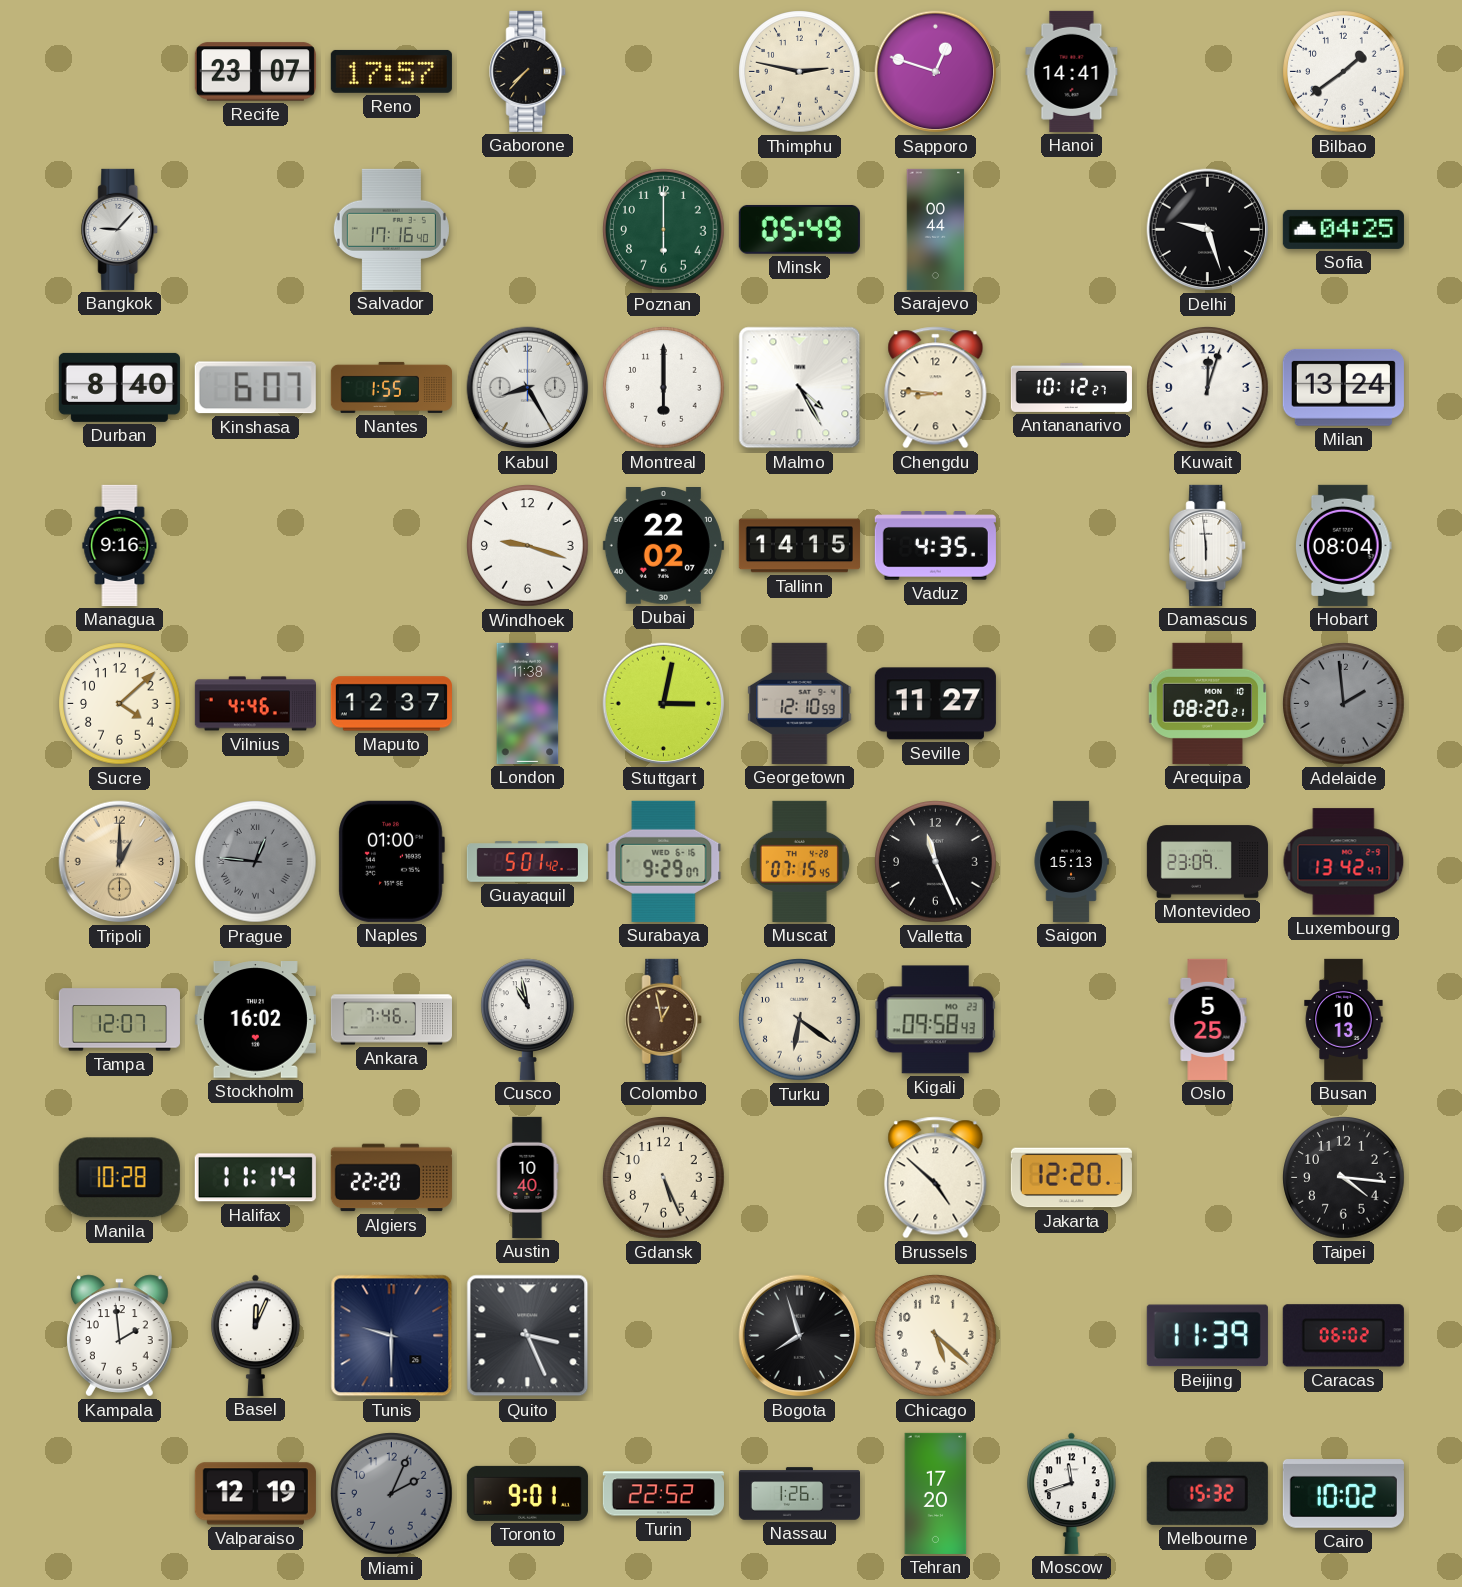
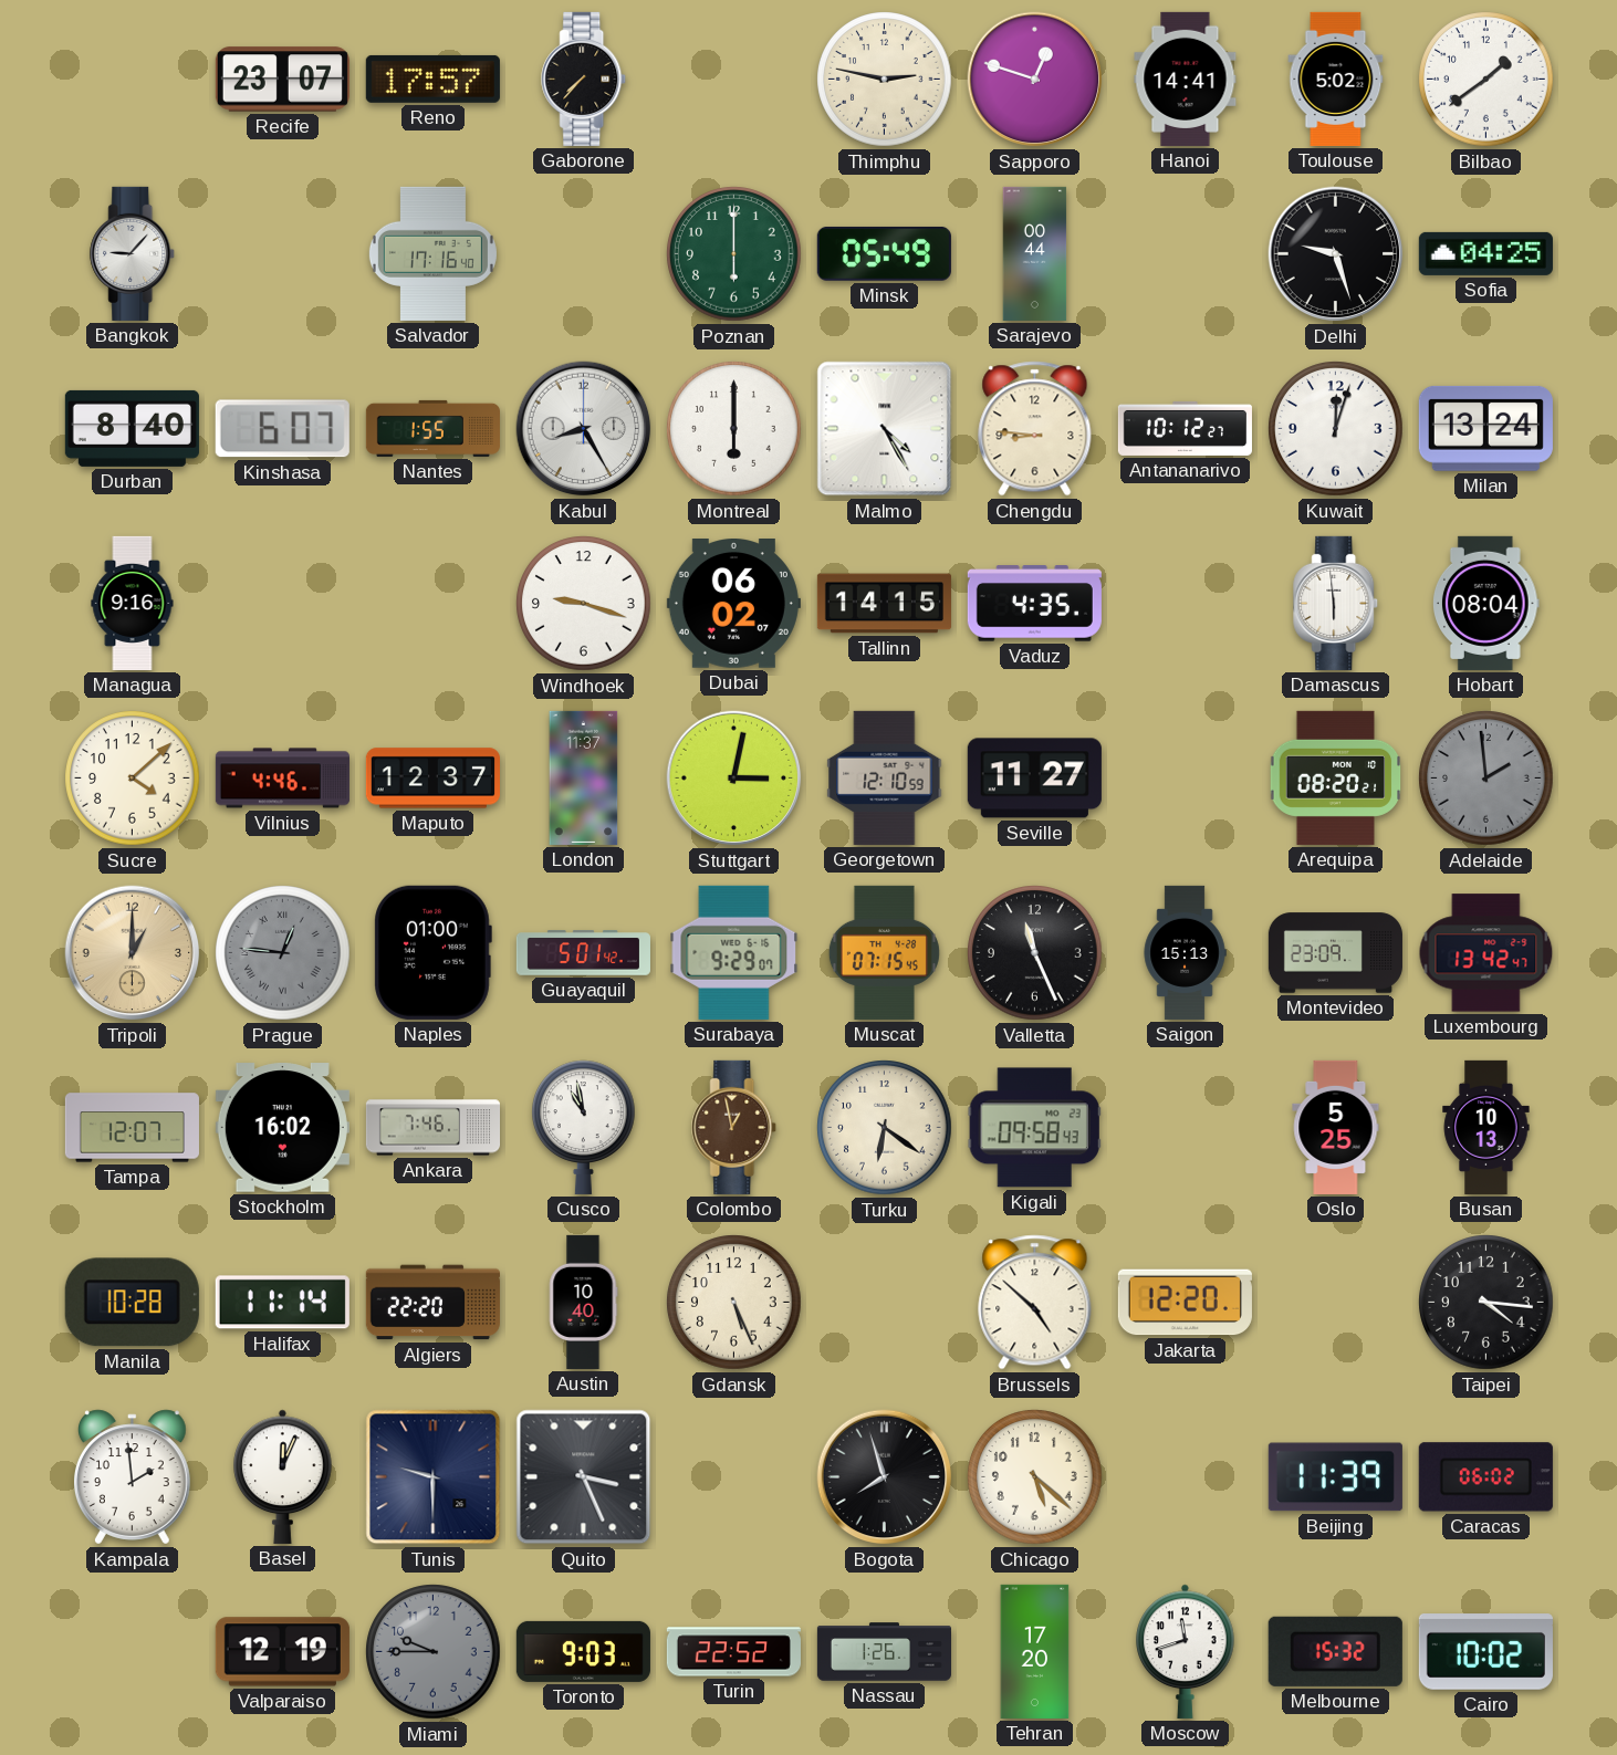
Toulouse: none -> 5:02 (1336, 79)
Dubai: 22:02 -> 06:02 (733, 604)
London: 11:38 -> 11:37 (584, 777)
Miami: 2:04 -> 9:45 (434, 1652)
Toronto: 9:01 -> 9:03 (583, 1651)
